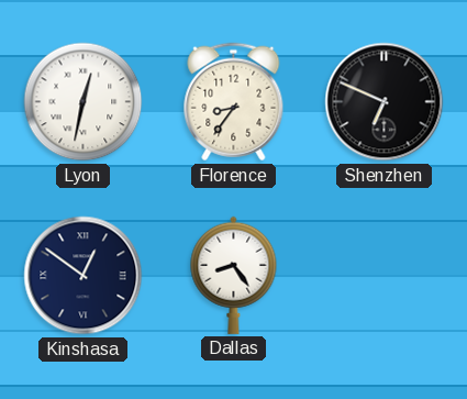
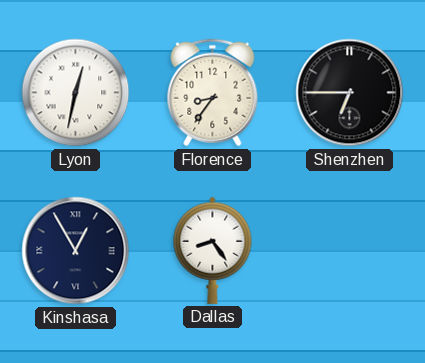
Shenzhen: 6:49 -> 6:45 (350, 93)
Kinshasa: 12:51 -> 12:55 (76, 251)
